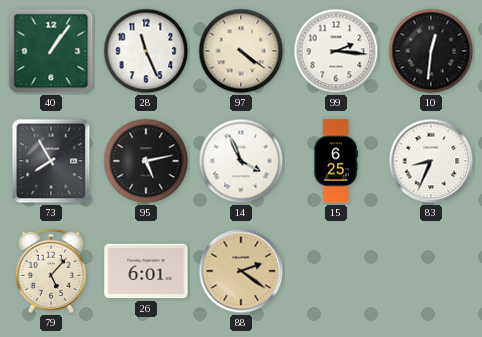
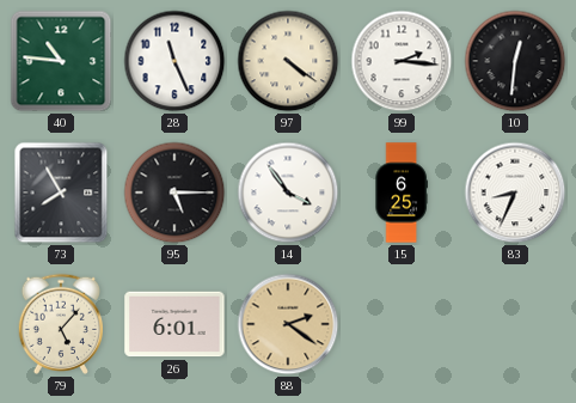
40: 1:06 -> 10:46 (61, 61)
95: 5:13 -> 5:15 (174, 193)
14: 3:56 -> 3:54 (288, 193)
